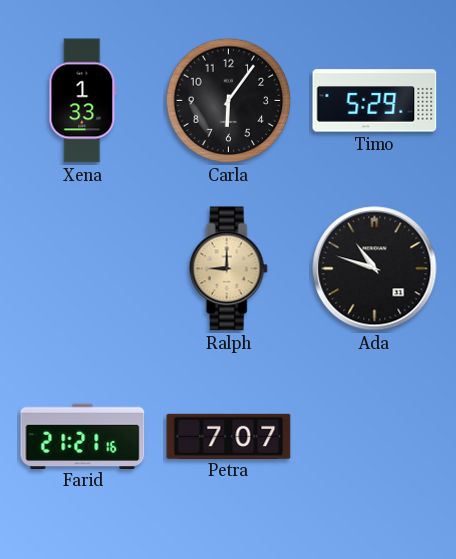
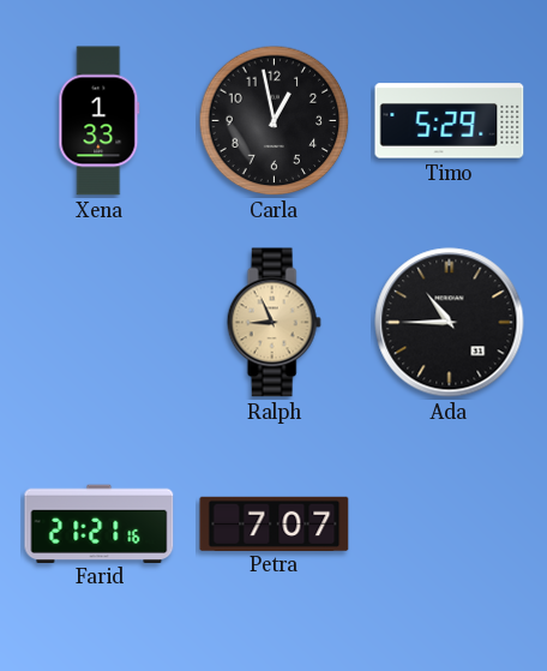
Carla: 6:06 -> 12:58 (275, 121)
Ralph: 9:00 -> 8:56 (273, 323)
Ada: 10:48 -> 10:45 (450, 323)
